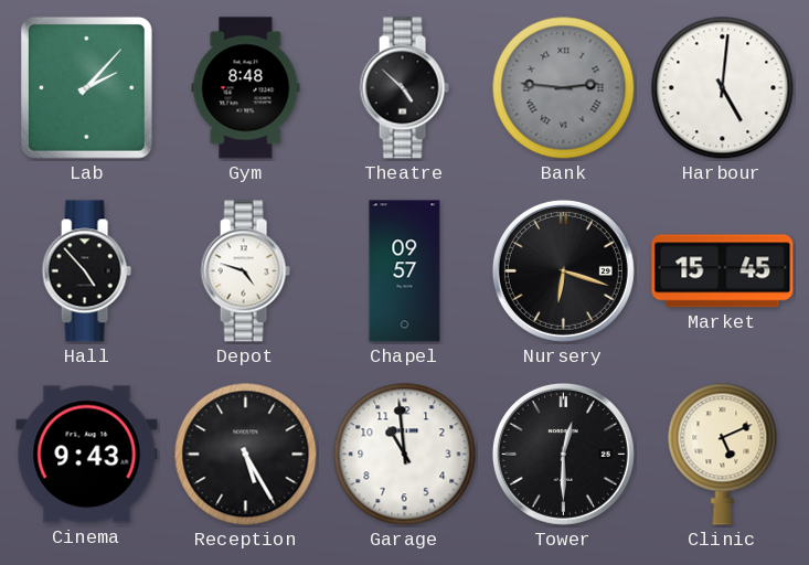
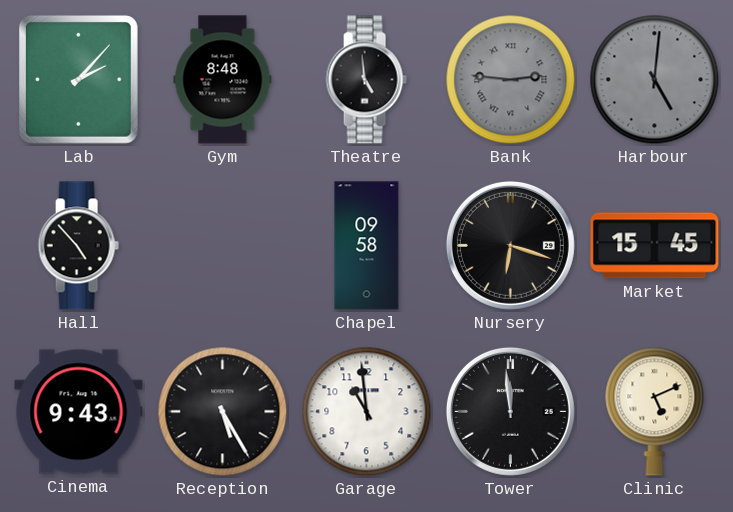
Theatre: 4:52 -> 4:59 (366, 80)
Harbour dial: white -> grey (655, 80)
Depot: 4:48 -> none (245, 271)
Chapel: 09:57 -> 09:58 (367, 246)
Tower: 12:30 -> 11:59 (510, 411)
